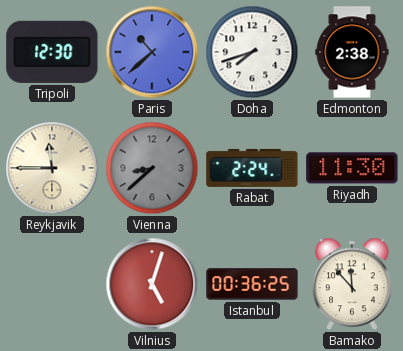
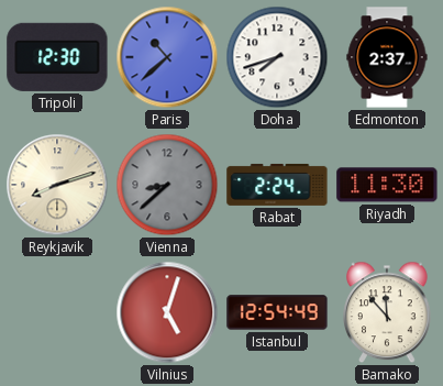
Edmonton: 2:38 -> 2:37 (387, 57)
Reykjavik: 11:45 -> 8:12 (57, 185)
Istanbul: 00:36 -> 12:54 (277, 312)
